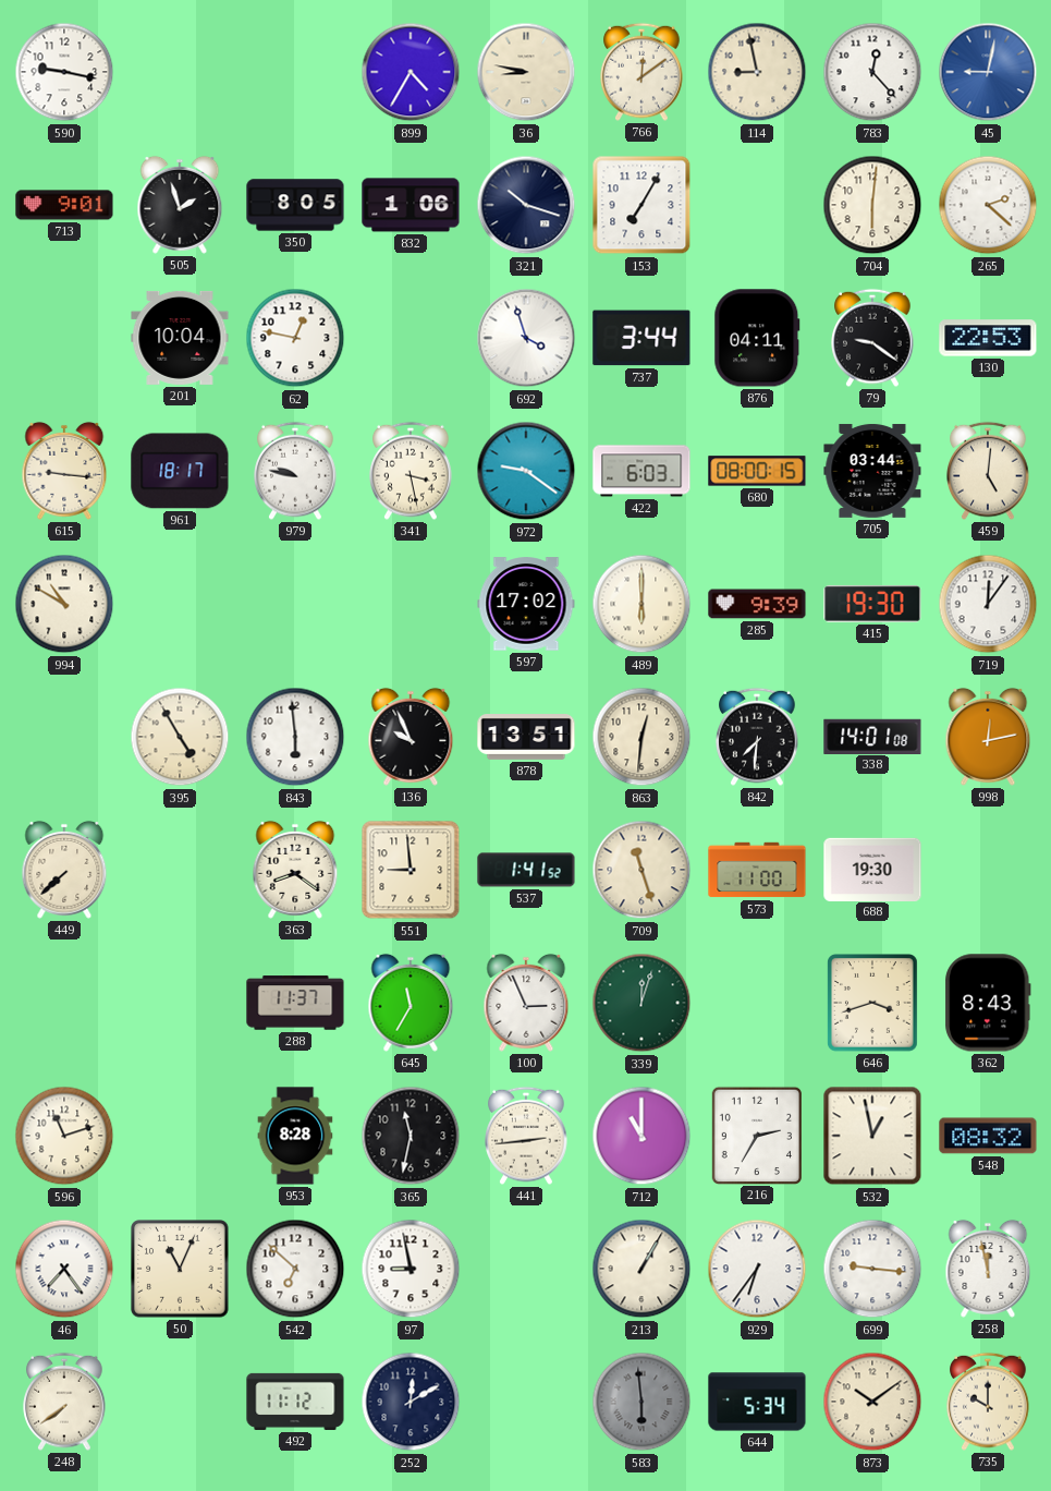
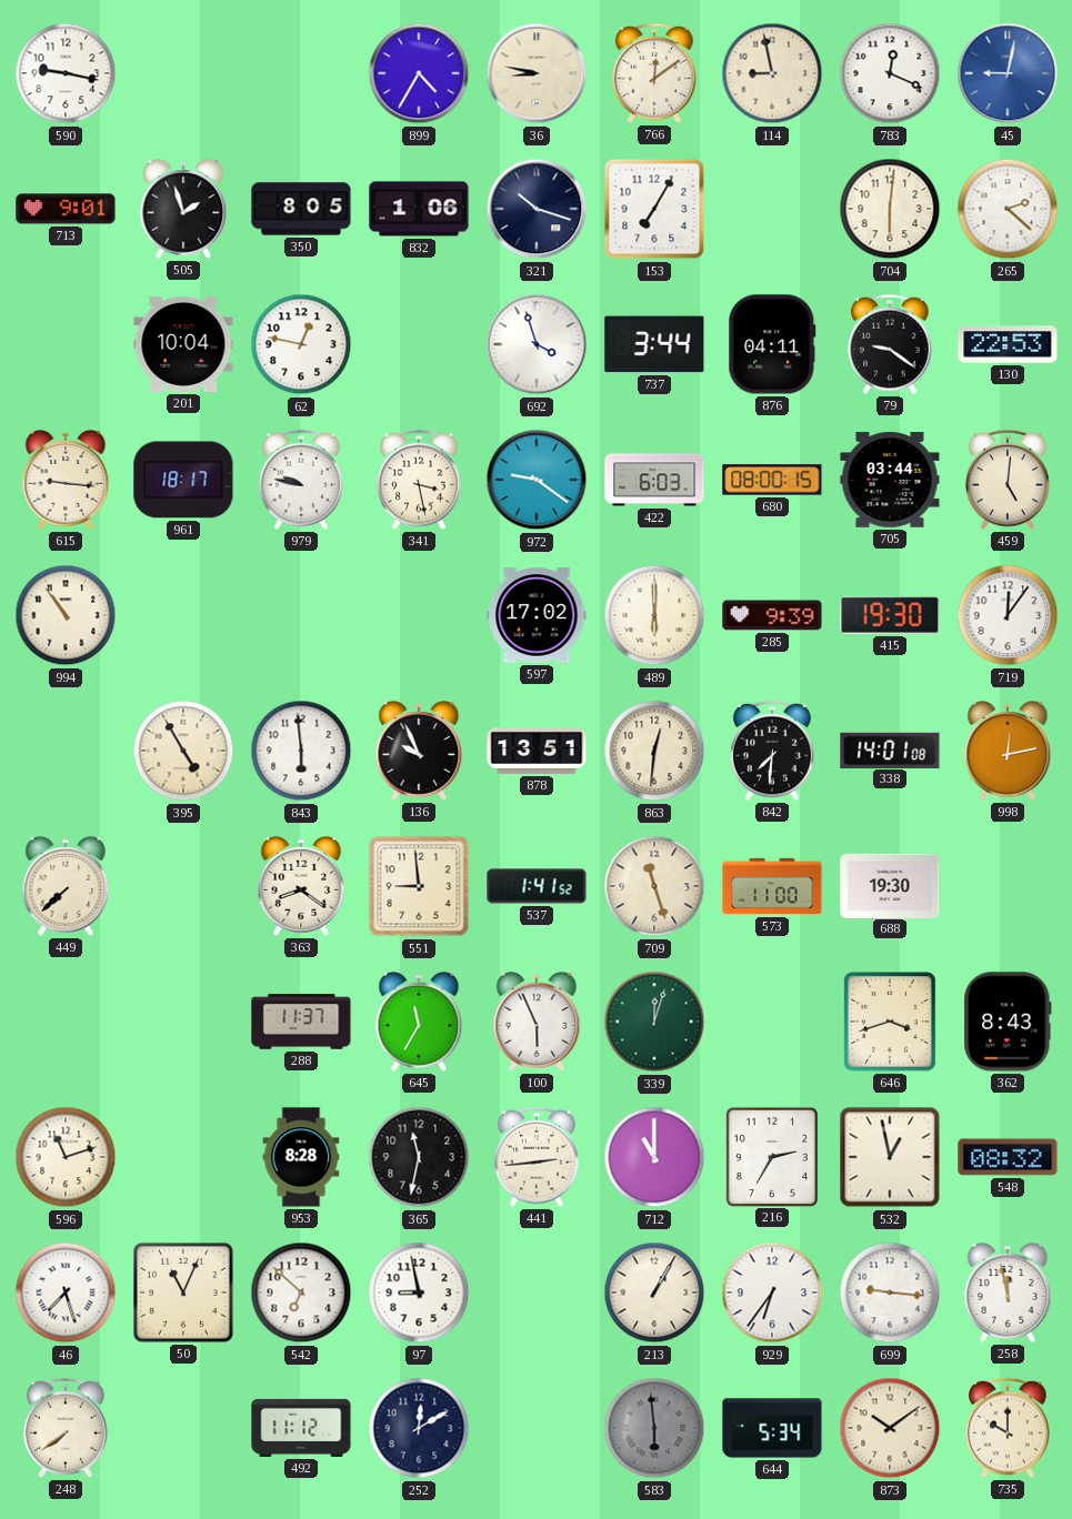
783: 12:23 -> 12:19 (890, 73)
994: 10:50 -> 10:54 (66, 615)
100: 2:56 -> 5:56 (537, 1022)
46: 7:24 -> 7:27 (66, 1292)
